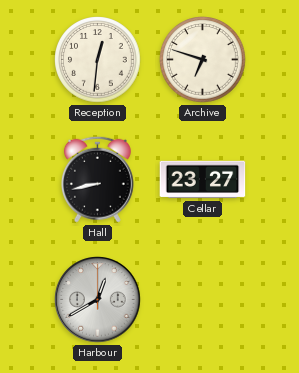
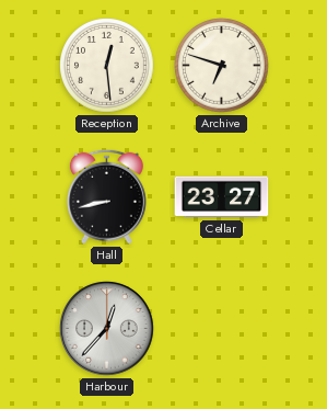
Reception: 12:31 -> 12:29 (107, 66)
Harbour: 12:40 -> 12:37 (107, 329)
